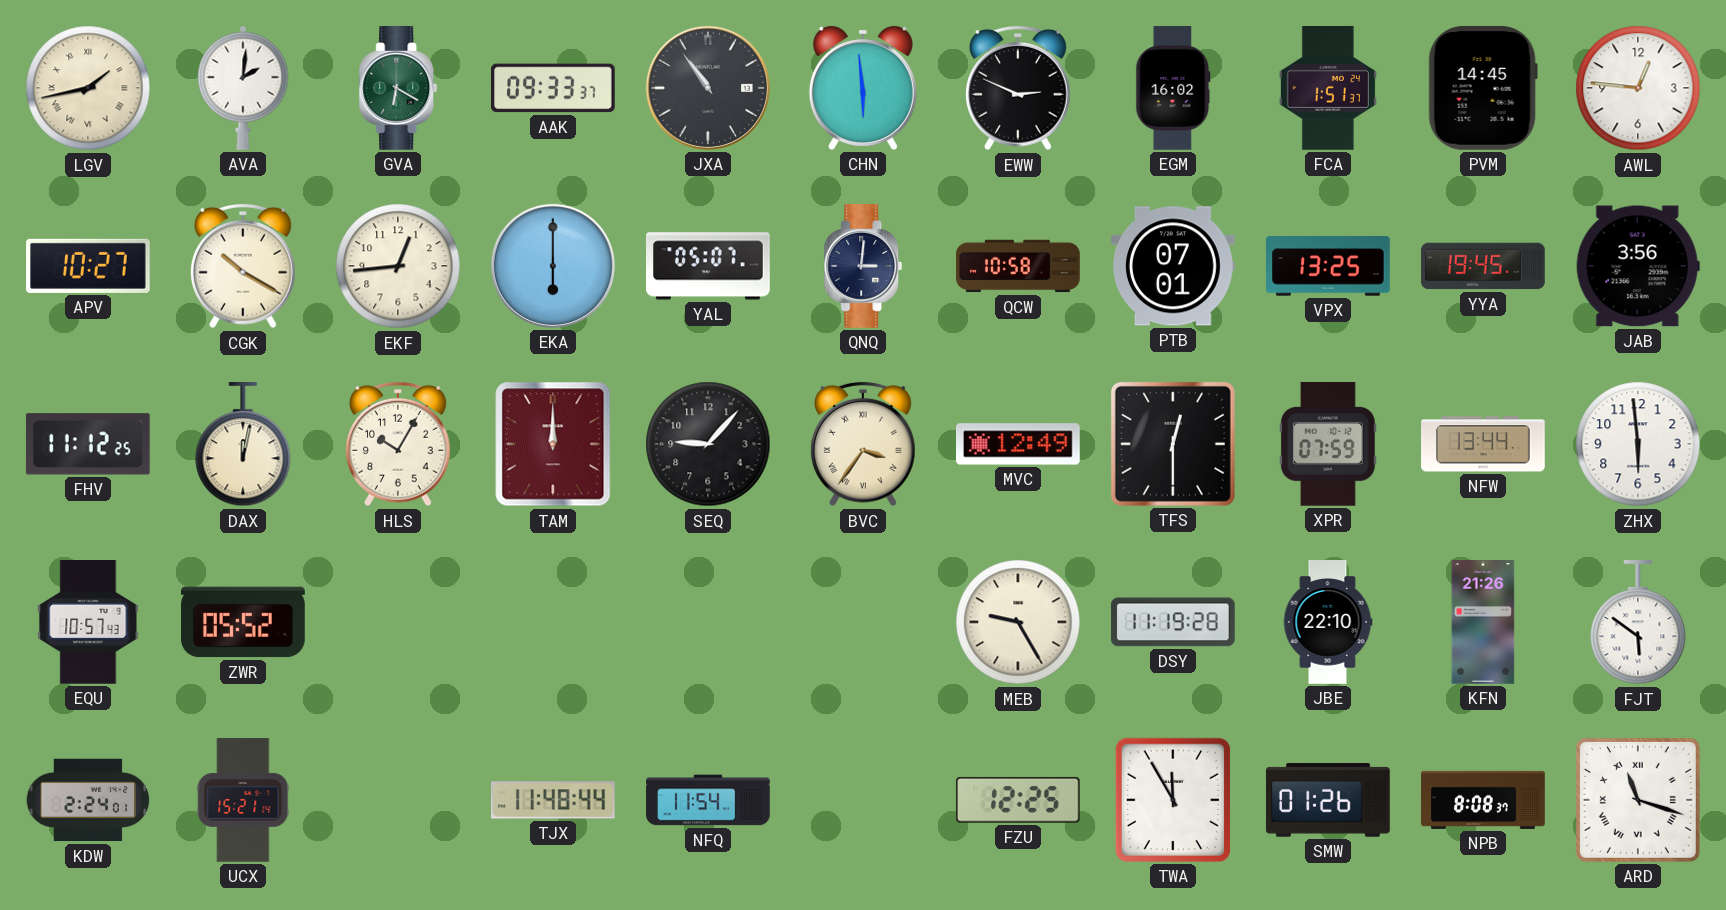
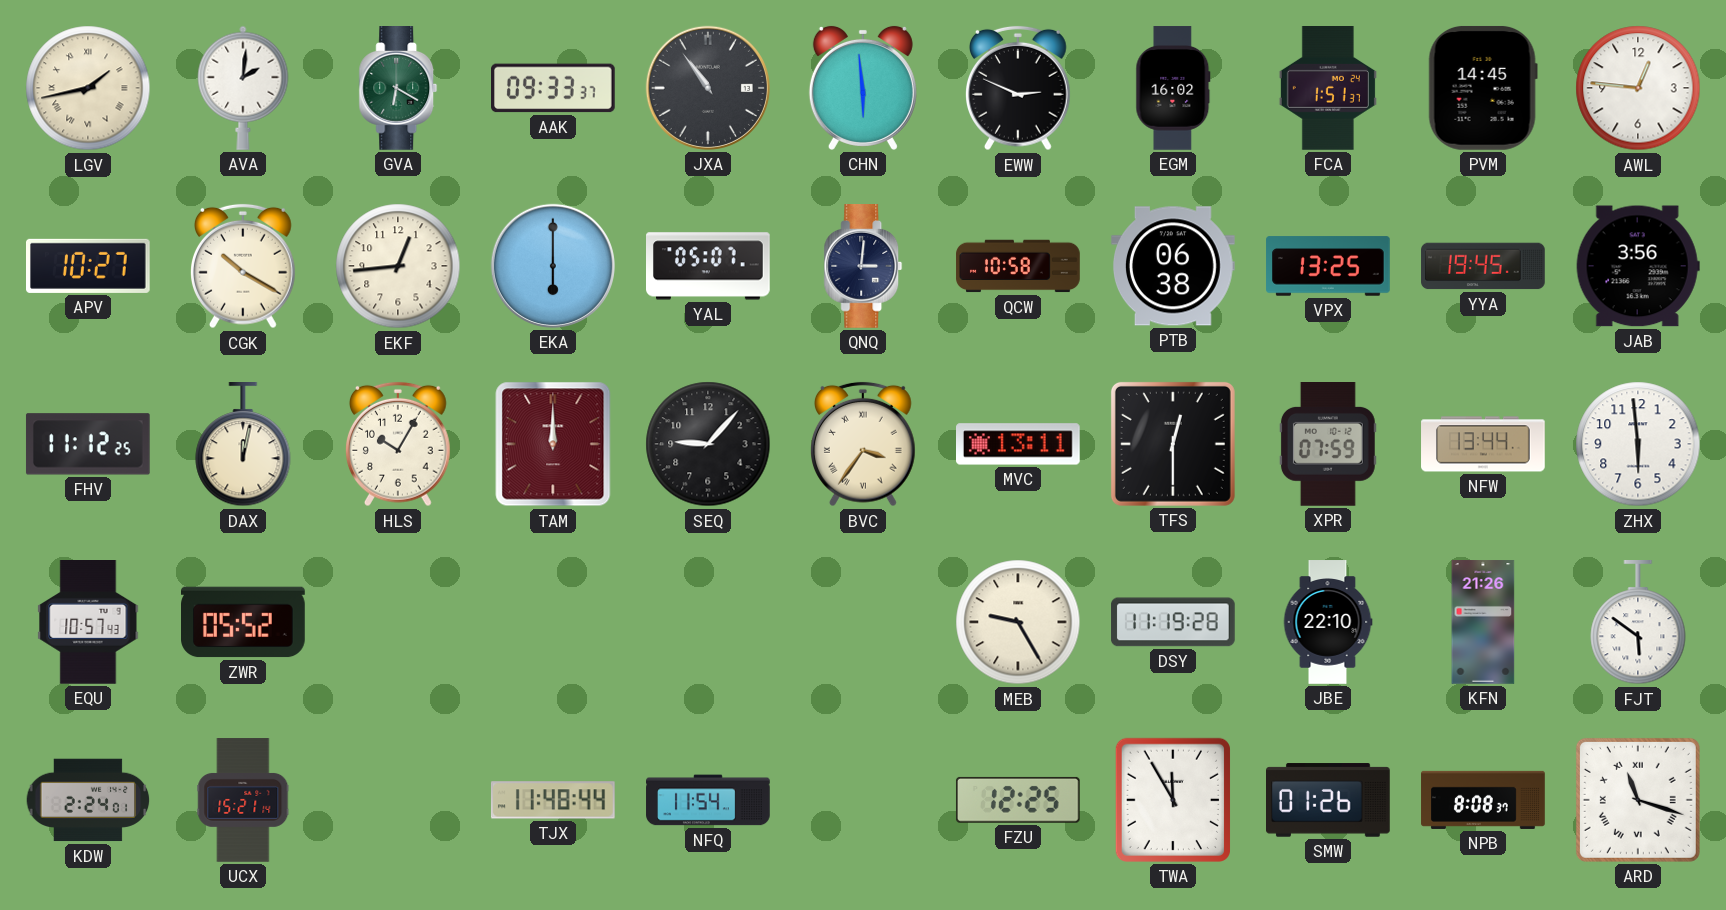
PTB: 07:01 -> 06:38 (1174, 266)
MVC: 12:49 -> 13:11 (1019, 444)
